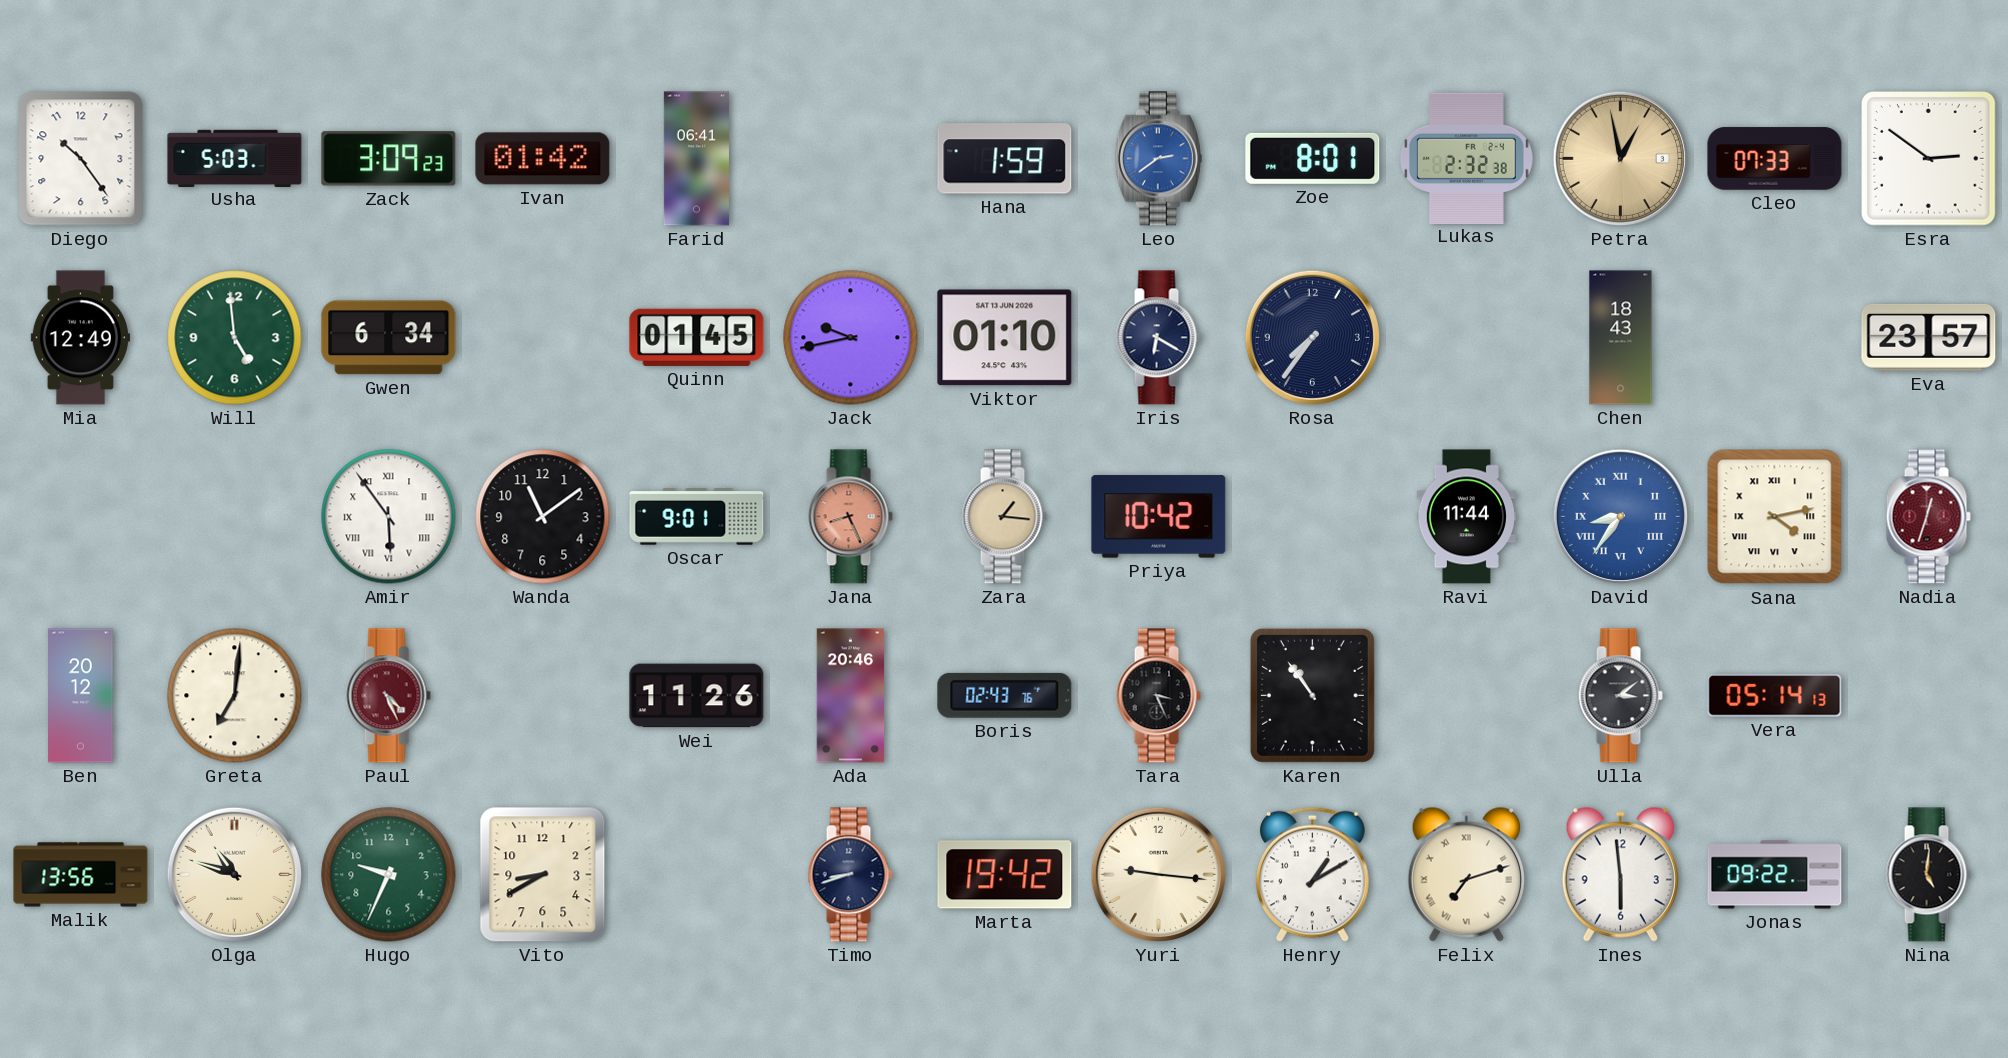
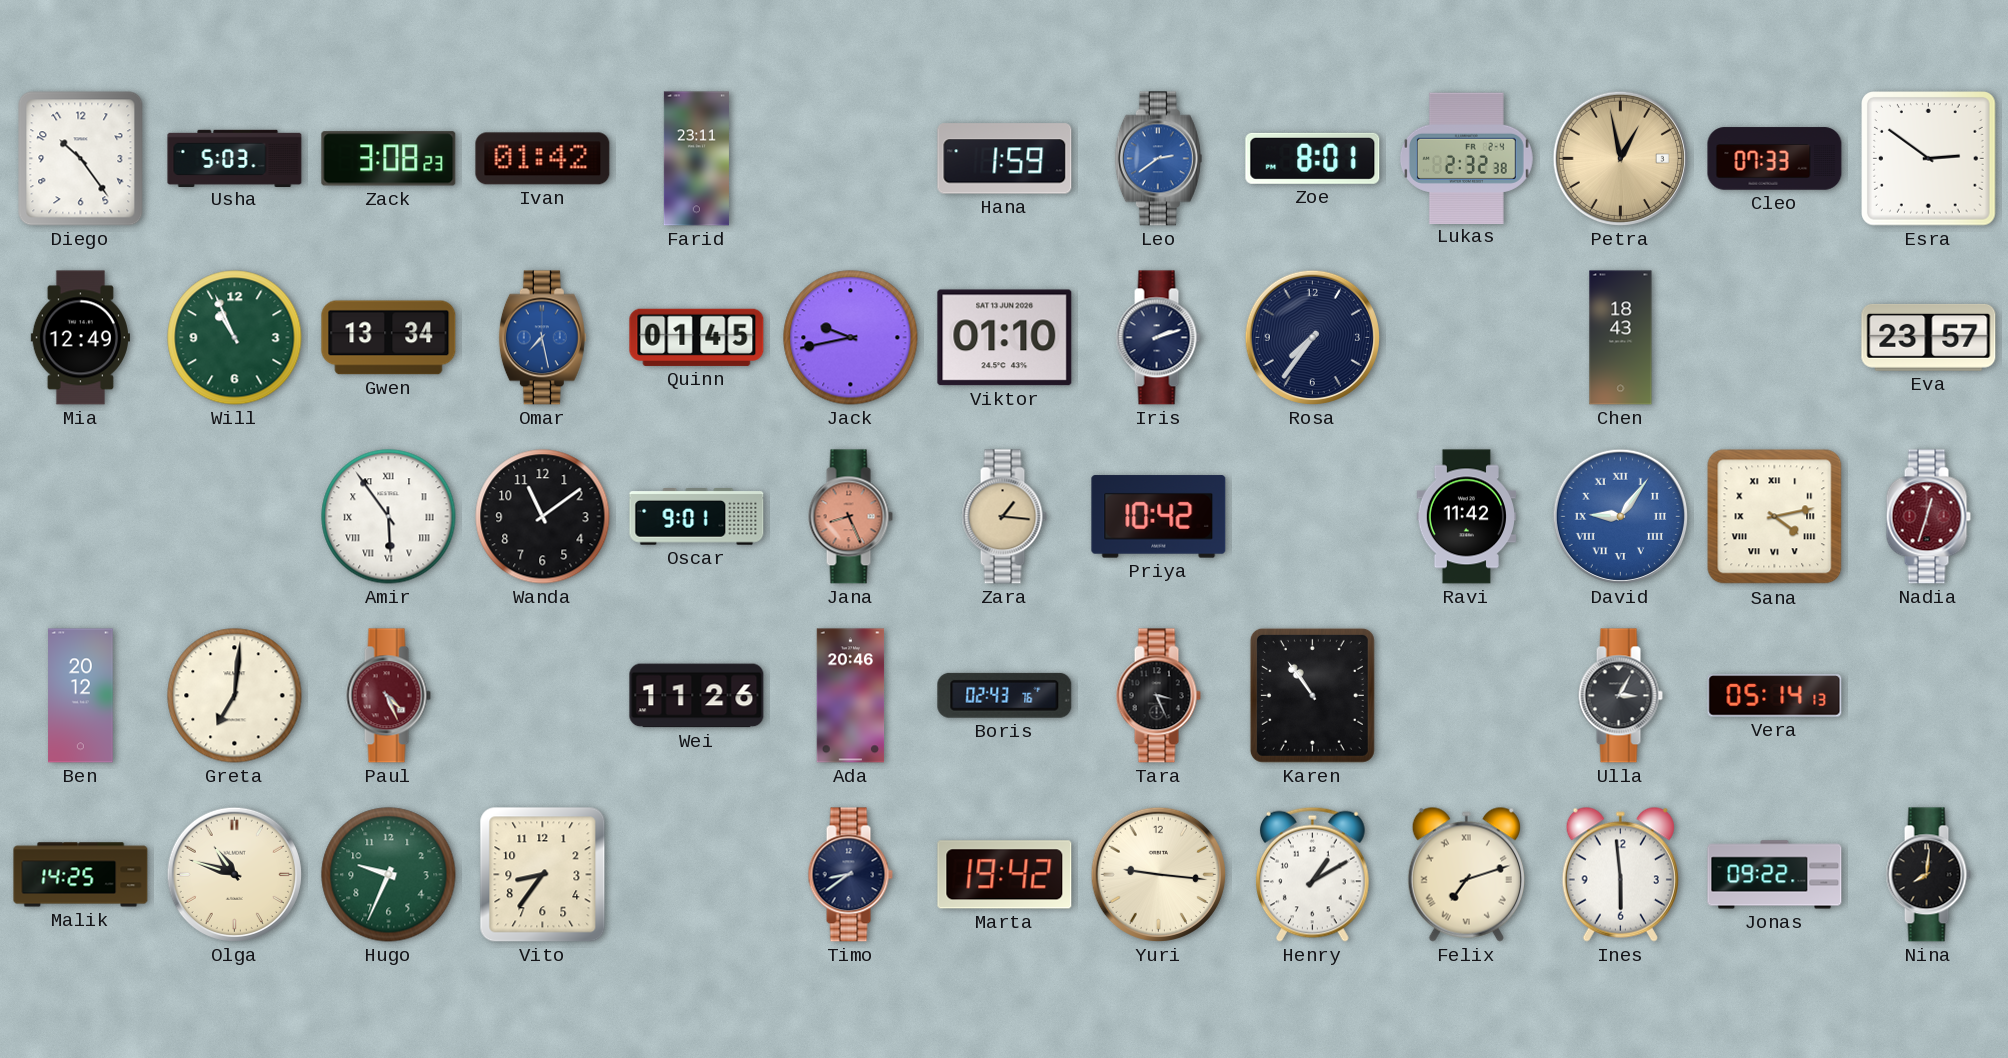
Zack: 3:09 -> 3:08 (389, 159)
Farid: 06:41 -> 23:11 (696, 159)
Will: 4:59 -> 10:56 (235, 338)
Gwen: 6:34 -> 13:34 (389, 338)
Omar: none -> 7:28 (542, 338)
Iris: 6:20 -> 2:12 (1158, 338)
Ravi: 11:44 -> 11:42 (1466, 517)
David: 8:36 -> 9:06 (1620, 516)
Ulla: 3:09 -> 3:05 (1620, 696)
Malik: 13:56 -> 14:25 (81, 875)
Vito: 8:40 -> 8:36 (543, 875)
Timo: 8:42 -> 8:39 (850, 875)
Nina: 5:01 -> 8:01 (1928, 875)
